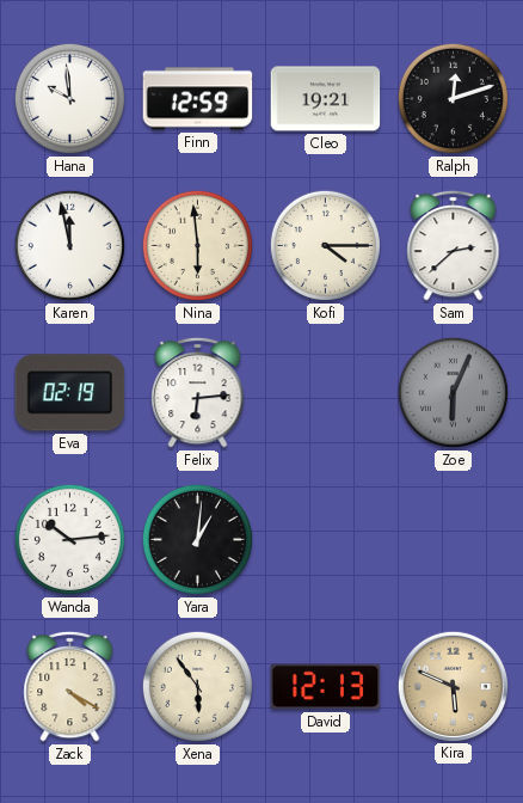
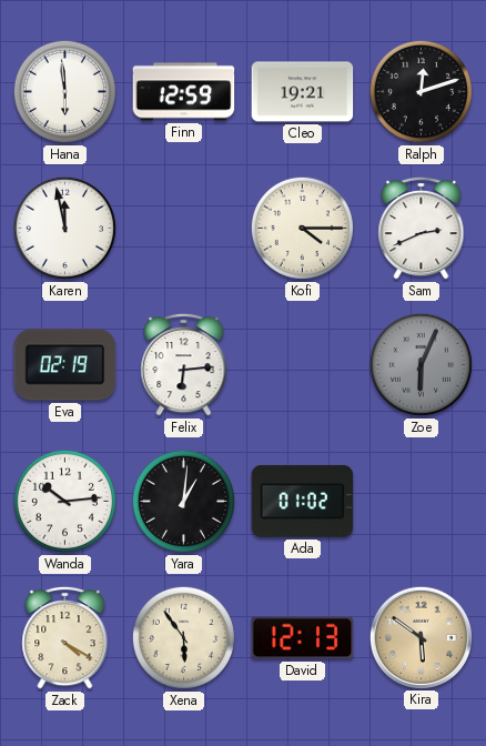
Hana: 9:59 -> 5:59 (64, 91)
Nina: 5:59 -> none (197, 245)
Sam: 2:38 -> 2:41 (422, 228)
Ada: none -> 01:02 (303, 501)
Kira: 5:49 -> 5:51 (421, 637)
